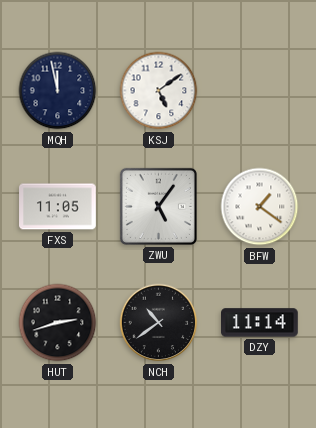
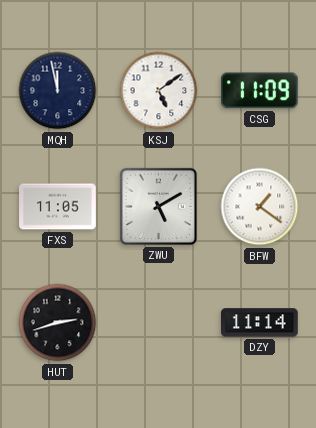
CSG: none -> 11:09 (259, 91)
ZWU: 5:06 -> 5:10 (158, 206)
NCH: 10:39 -> none (159, 323)
